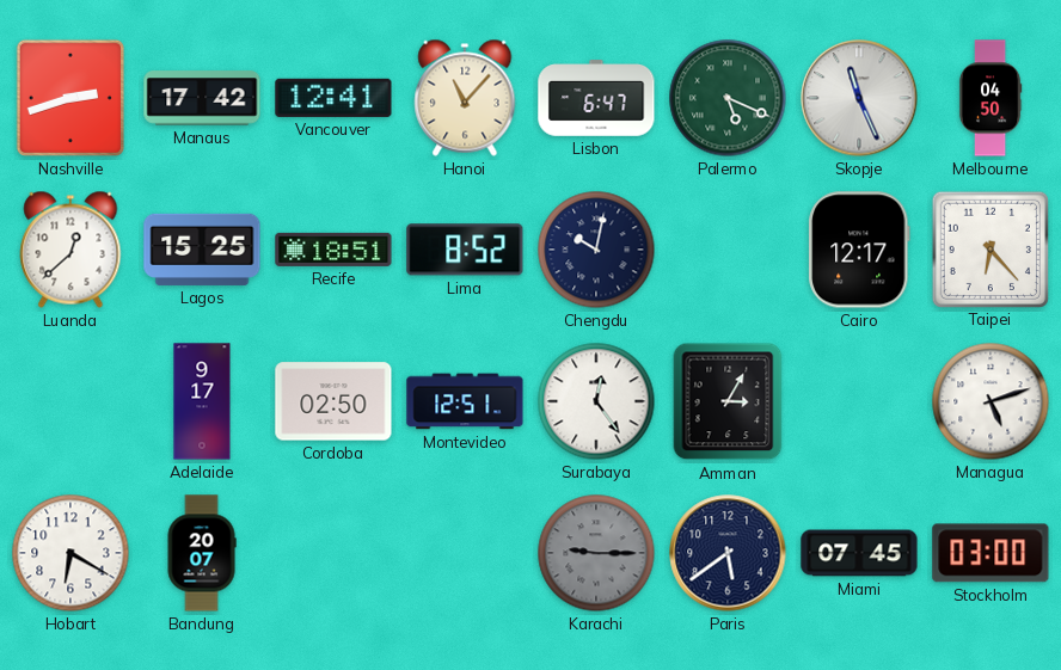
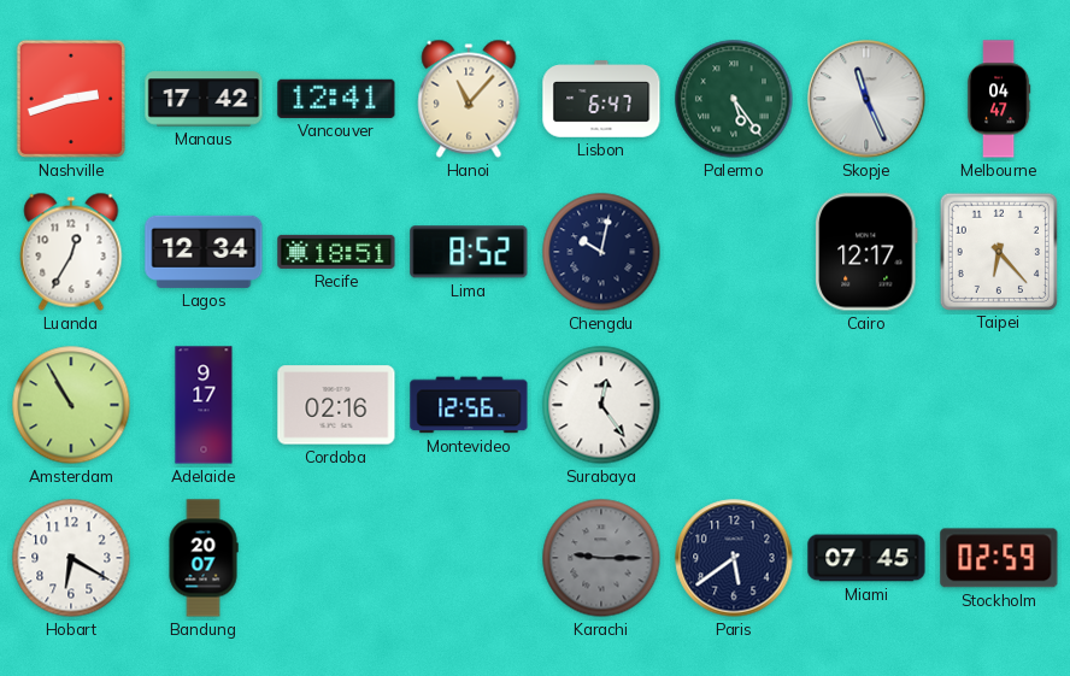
Palermo: 5:19 -> 5:24 (734, 99)
Melbourne: 04:50 -> 04:47 (999, 99)
Luanda: 12:38 -> 12:35 (71, 252)
Lagos: 15:25 -> 12:34 (204, 252)
Amsterdam: none -> 10:55 (71, 405)
Cordoba: 02:50 -> 02:16 (336, 405)
Montevideo: 12:51 -> 12:56 (469, 405)
Amman: 3:05 -> none (728, 401)
Managua: 5:12 -> none (991, 401)
Stockholm: 03:00 -> 02:59 (999, 558)
